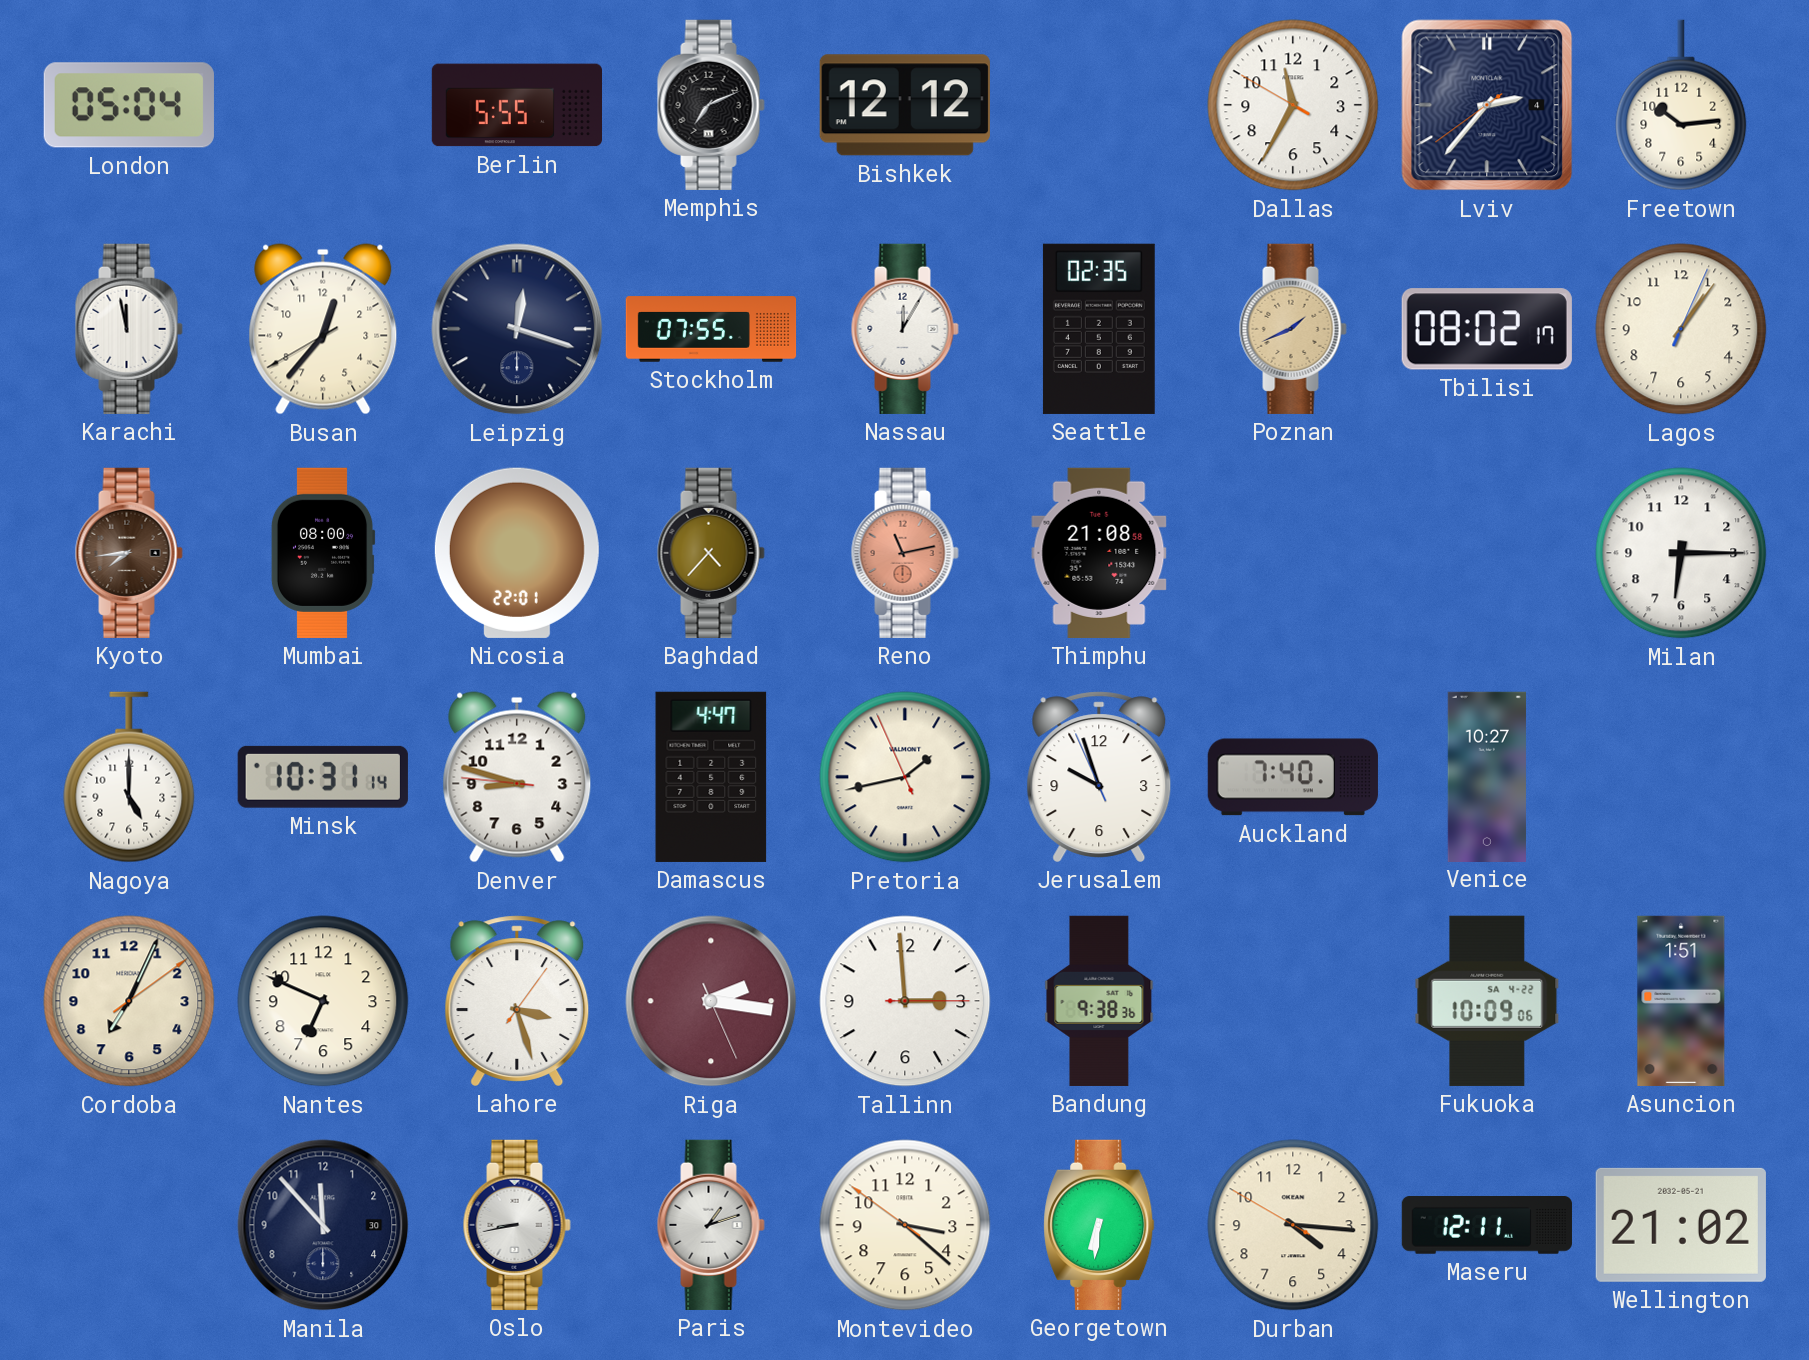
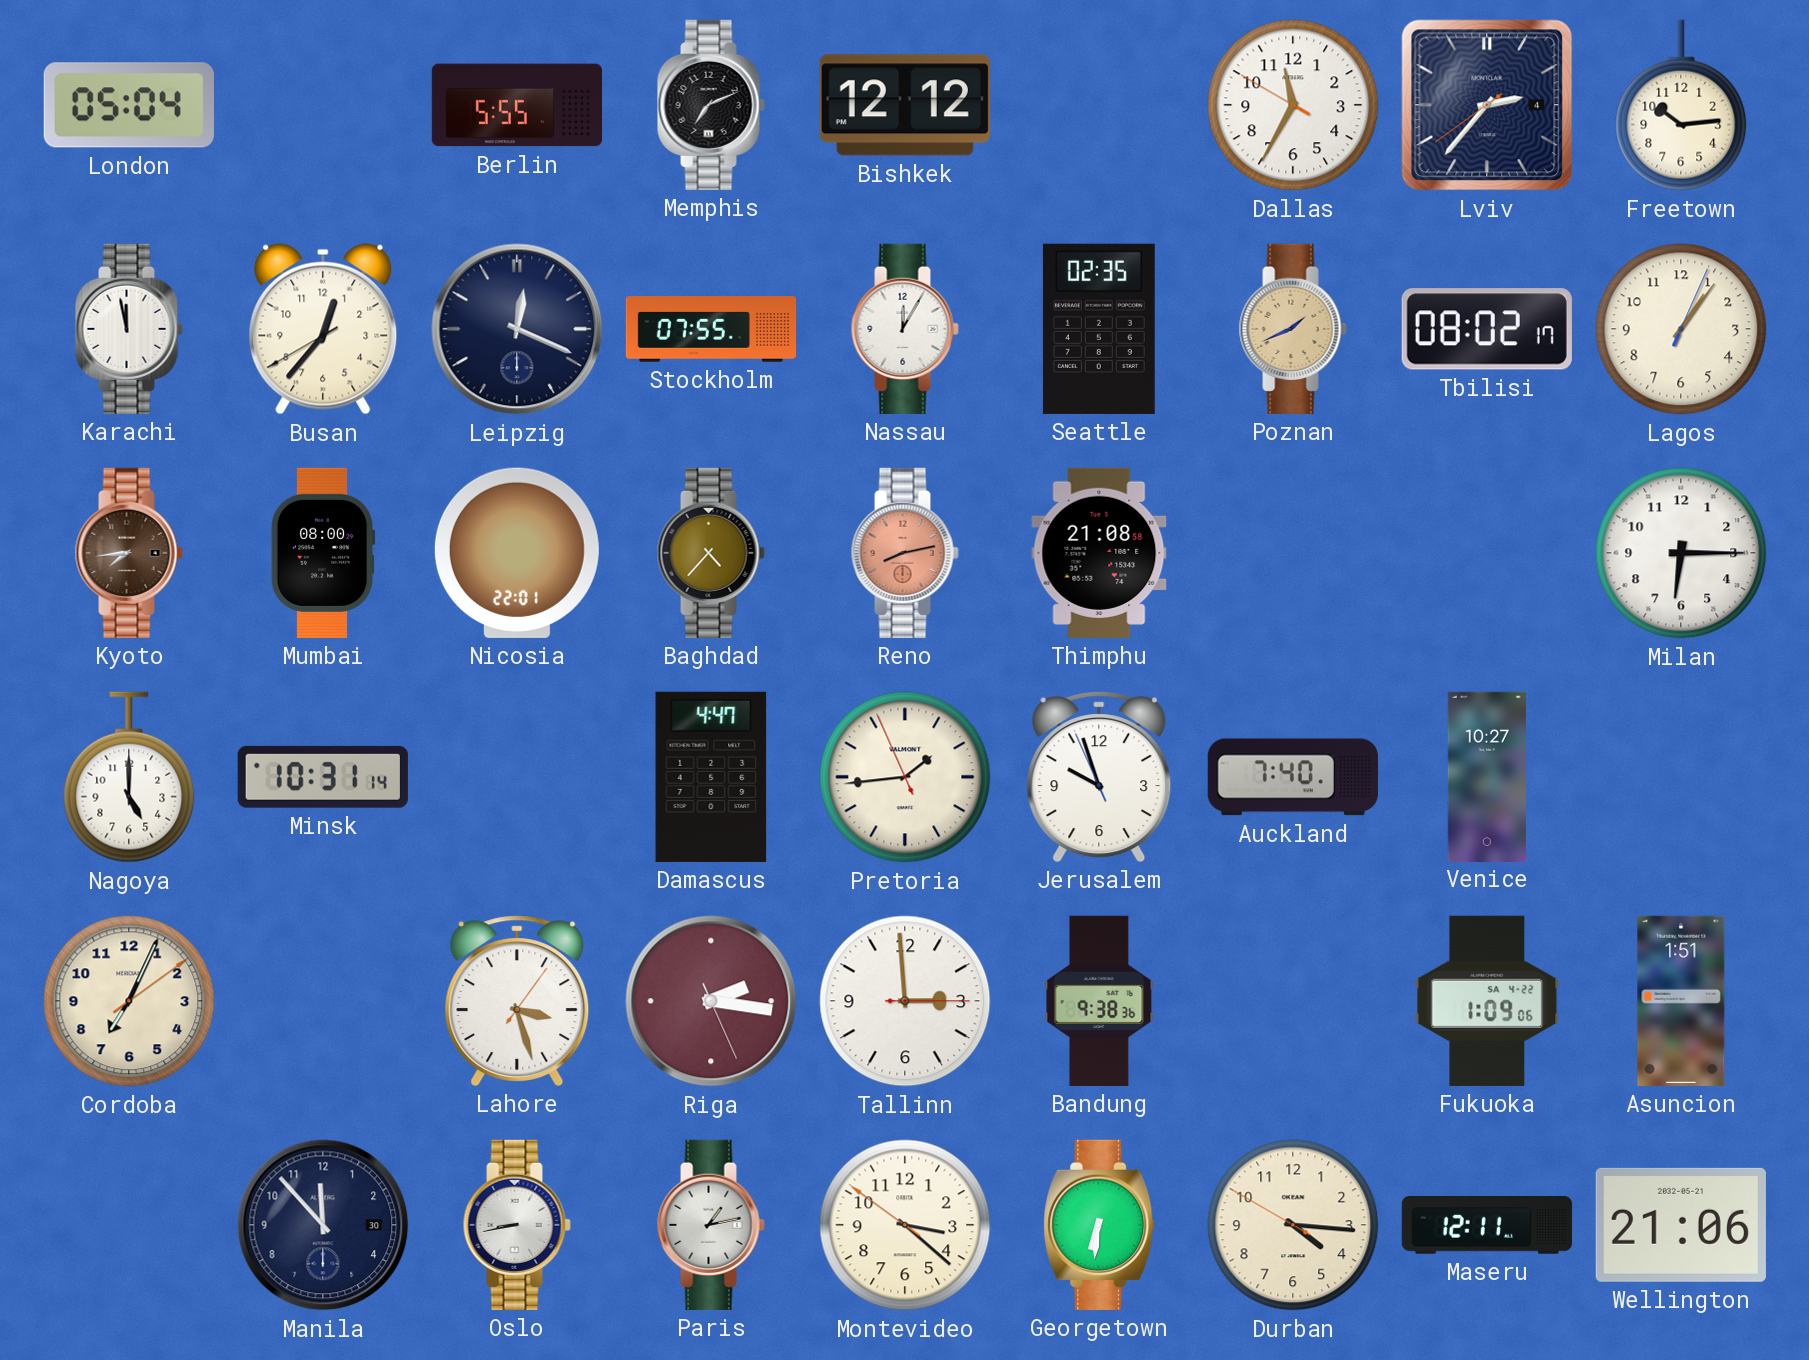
Leipzig: 12:18 -> 12:19 (517, 329)
Reno: 11:13 -> 8:13 (905, 553)
Denver: 8:47 -> none (517, 777)
Pretoria: 1:42 -> 1:43 (905, 777)
Nantes: 6:49 -> none (323, 1001)
Fukuoka: 10:09 -> 1:09 (1487, 1001)
Paris: 1:12 -> 1:13 (711, 1225)
Wellington: 21:02 -> 21:06 (1681, 1225)
